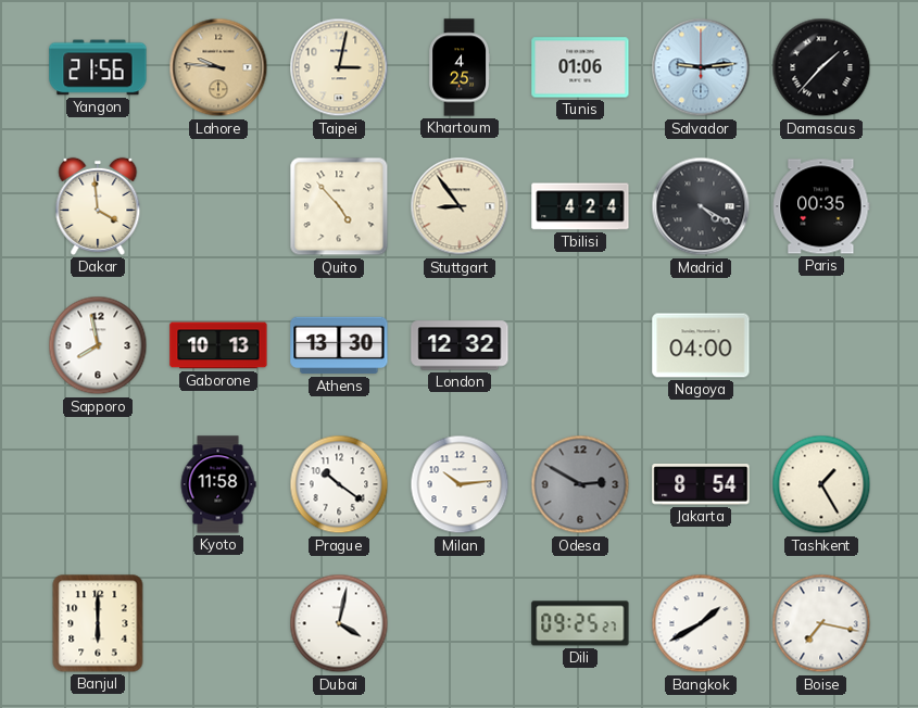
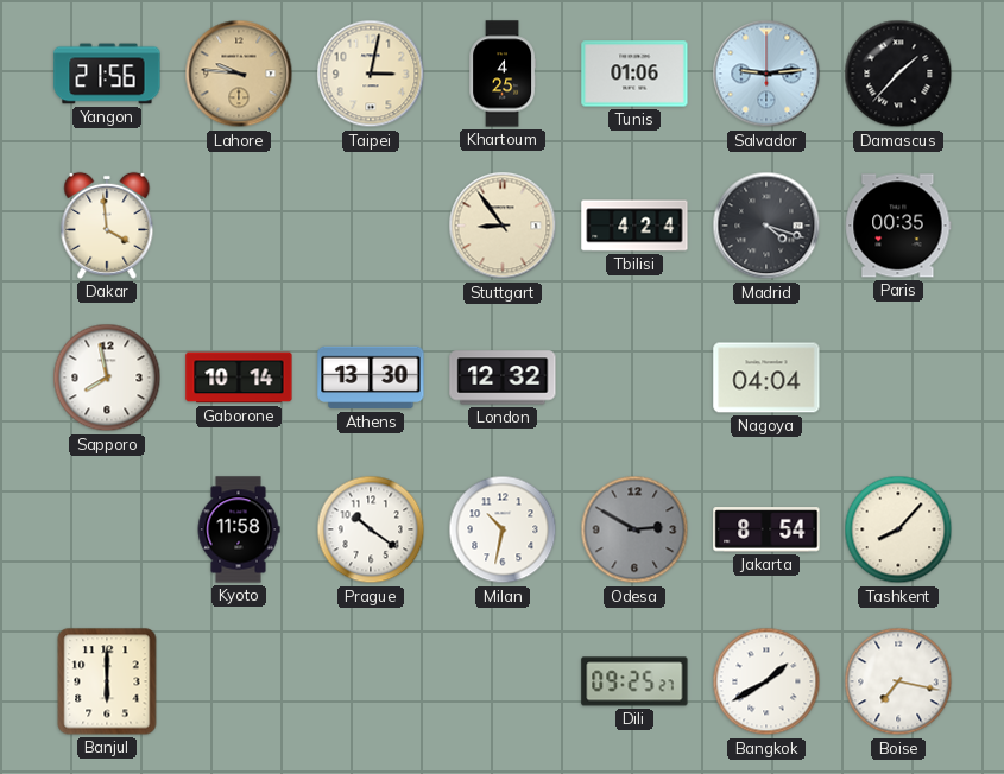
Quito: 4:53 -> none (339, 206)
Madrid: 4:20 -> 4:18 (766, 226)
Gaborone: 10:13 -> 10:14 (239, 378)
Nagoya: 04:00 -> 04:04 (766, 378)
Milan: 10:14 -> 10:32 (503, 529)
Tashkent: 1:25 -> 8:07 (898, 529)
Dubai: 4:02 -> none (339, 623)
